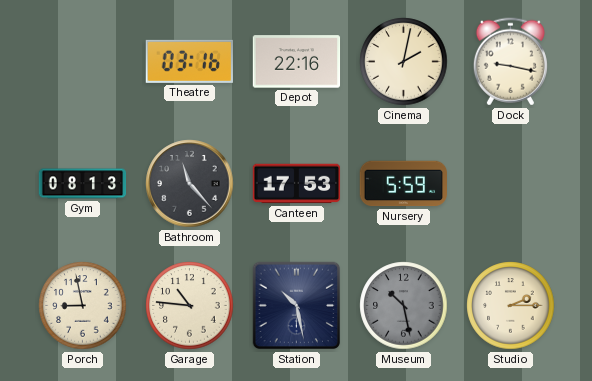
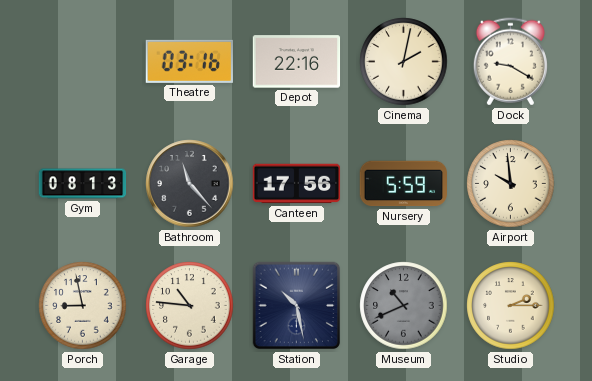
Dock: 9:17 -> 9:20 (510, 62)
Canteen: 17:53 -> 17:56 (297, 184)
Airport: none -> 9:59 (511, 184)
Museum: 10:28 -> 10:41 (404, 306)
